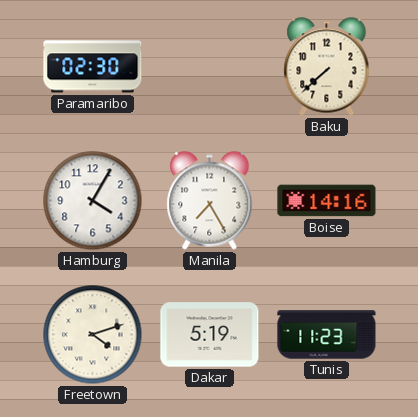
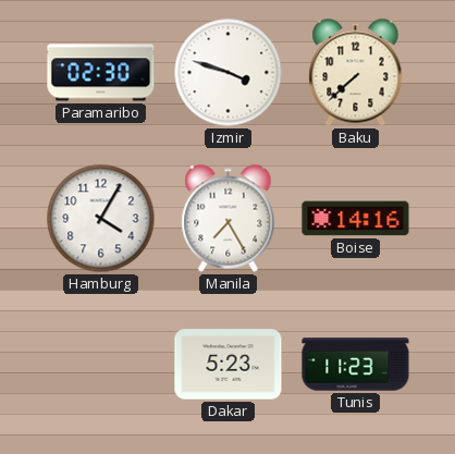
Izmir: none -> 3:48 (229, 73)
Freetown: 4:12 -> none (93, 335)
Dakar: 5:19 -> 5:23 (229, 365)
